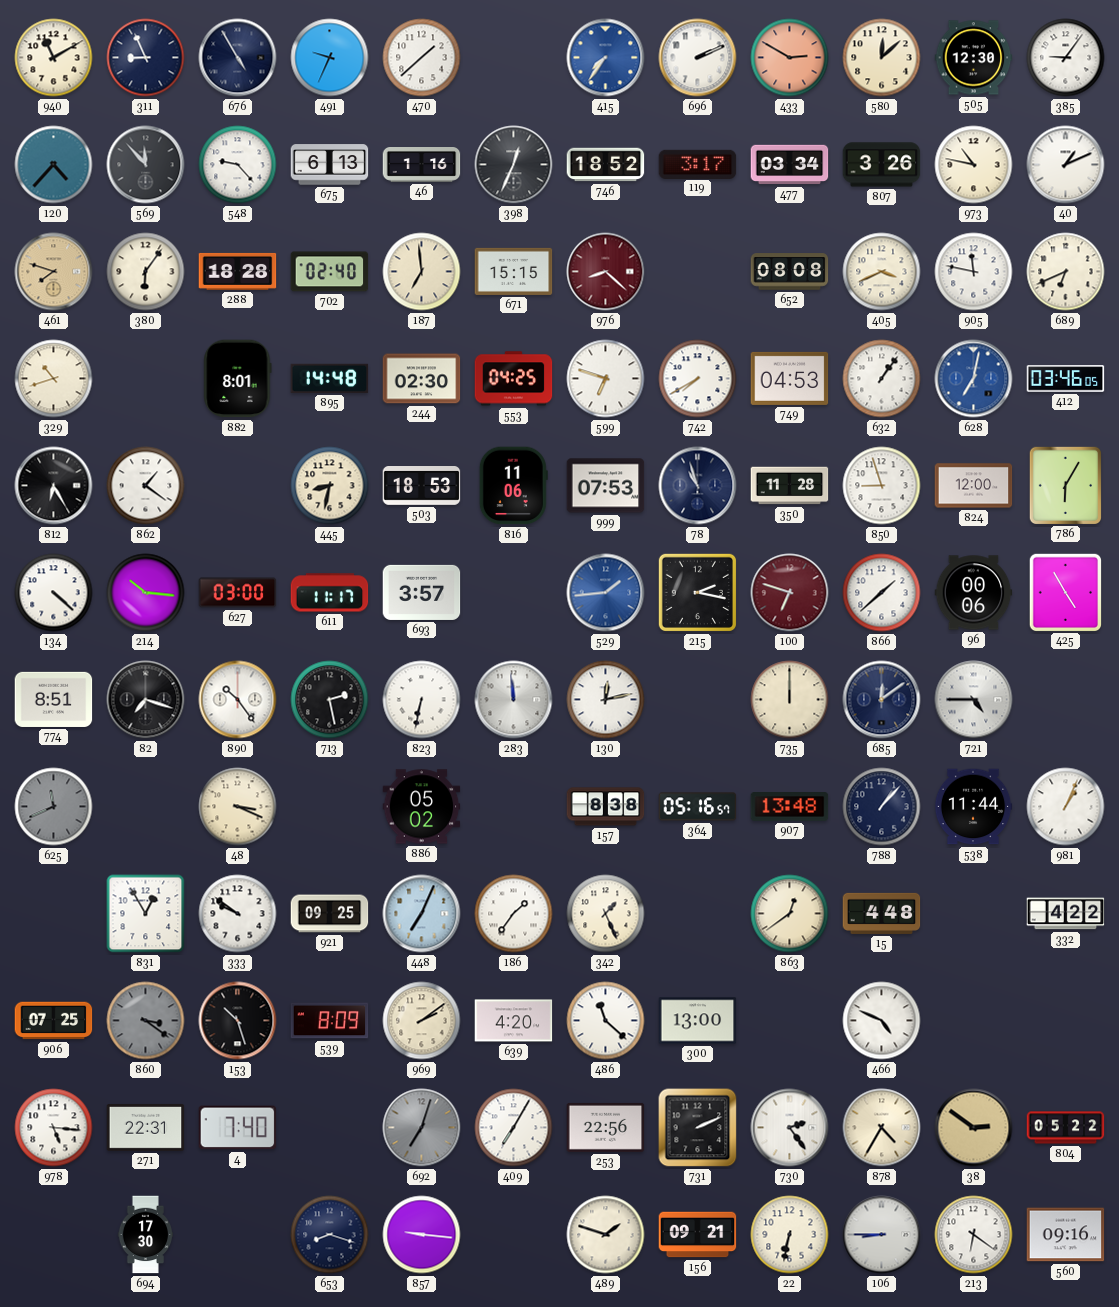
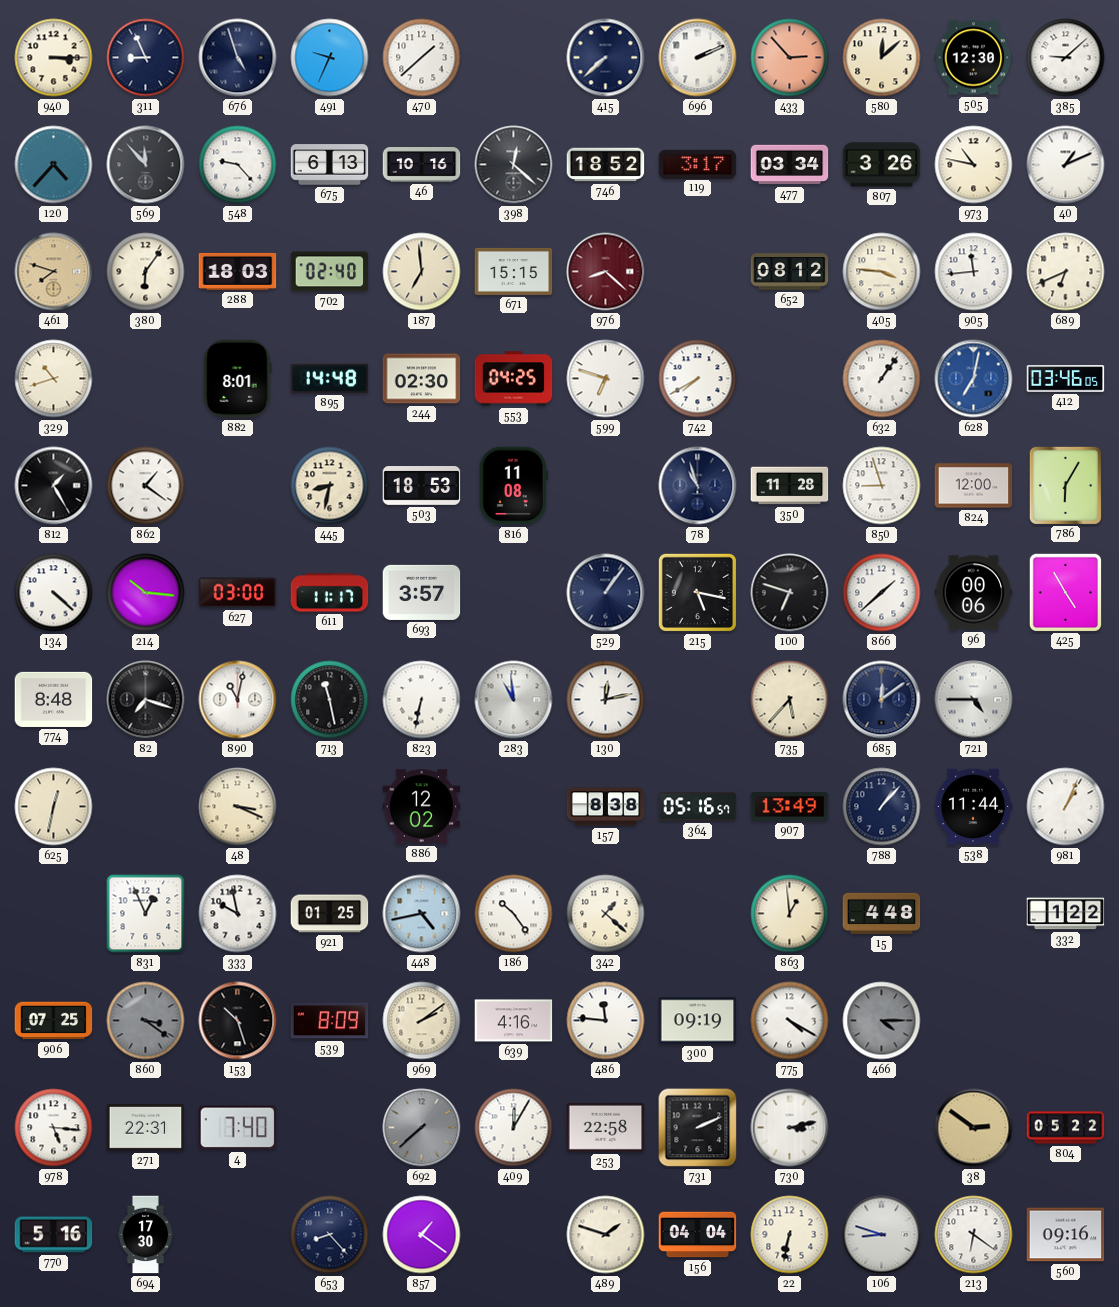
940: 11:10 -> 3:15 (54, 58)
676: 4:55 -> 4:57 (238, 58)
415: 7:36 -> 7:38 (606, 58)
415 dial: blue -> navy (606, 58)
433: 2:50 -> 2:53 (790, 58)
385: 9:06 -> 9:08 (1066, 58)
46: 1:16 -> 10:16 (422, 165)
398: 12:34 -> 12:22 (514, 165)
288: 18:28 -> 18:03 (238, 271)
652: 08:08 -> 08:12 (790, 272)
405: 3:41 -> 3:46 (882, 272)
905: 11:47 -> 11:44 (974, 272)
749: 04:53 -> none (790, 378)
812: 6:25 -> 1:25 (54, 486)
816: 11:06 -> 11:08 (513, 486)
999: 07:53 -> none (606, 486)
529: 1:44 -> 1:06 (606, 593)
529 dial: blue -> navy (606, 593)
215: 2:17 -> 5:17 (697, 592)
100 dial: burgundy -> black (790, 593)
774: 8:51 -> 8:48 (54, 699)
890: 10:24 -> 11:02 (238, 700)
713: 2:28 -> 11:28 (330, 700)
283: 11:59 -> 10:59 (514, 700)
735: 12:00 -> 5:37 (790, 700)
625: 11:41 -> 12:32 (54, 807)
625 dial: grey -> cream (54, 807)
886: 05:02 -> 12:02 (422, 807)
907: 13:48 -> 13:49 (790, 807)
831: 12:55 -> 12:56 (146, 914)
333: 9:51 -> 9:58 (238, 914)
921: 09:25 -> 01:25 (330, 914)
448: 7:04 -> 4:43 (422, 914)
186: 1:36 -> 10:24 (514, 914)
342: 1:26 -> 1:22 (606, 914)
863: 12:39 -> 12:59 (790, 914)
332: 4:22 -> 1:22 (1066, 914)
639: 4:20 -> 4:16 (514, 1021)
486: 11:22 -> 11:46 (606, 1021)
300: 13:00 -> 09:19 (698, 1021)
775: none -> 4:20 (790, 1021)
466: 4:49 -> 4:15 (882, 1021)
466 dial: white -> grey (882, 1021)
692: 7:03 -> 7:38 (422, 1128)
409: 7:05 -> 12:05 (514, 1128)
253: 22:56 -> 22:58 (606, 1127)
730: 2:24 -> 3:13 (790, 1128)
878: 4:35 -> none (882, 1128)
770: none -> 5:16 (54, 1235)
653: 8:18 -> 8:23 (330, 1235)
857: 9:16 -> 1:21 (422, 1235)
156: 09:21 -> 04:04 (698, 1235)
106: 8:45 -> 8:48 (882, 1235)
